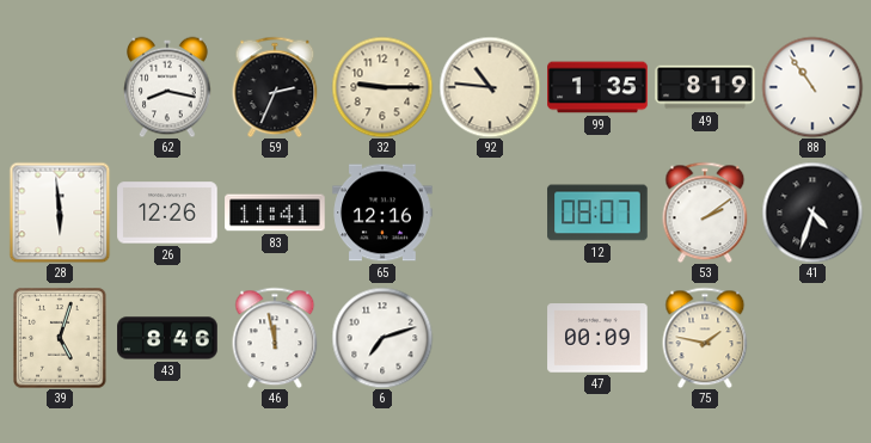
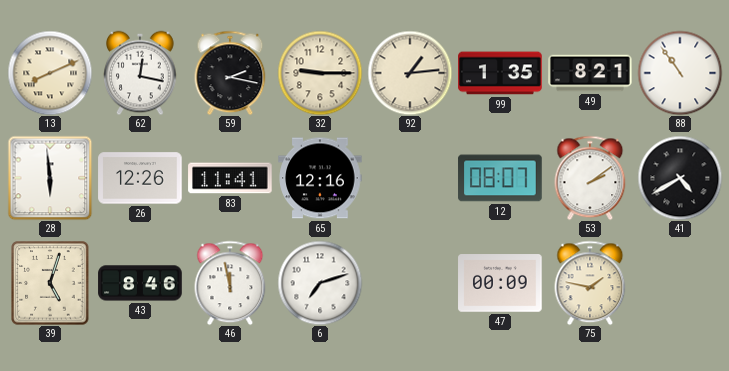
13: none -> 8:11 (50, 73)
62: 8:17 -> 12:17 (140, 73)
59: 2:34 -> 2:17 (230, 73)
92: 10:46 -> 1:14 (410, 73)
49: 8:19 -> 8:21 (590, 73)
41: 4:33 -> 4:40 (680, 178)
